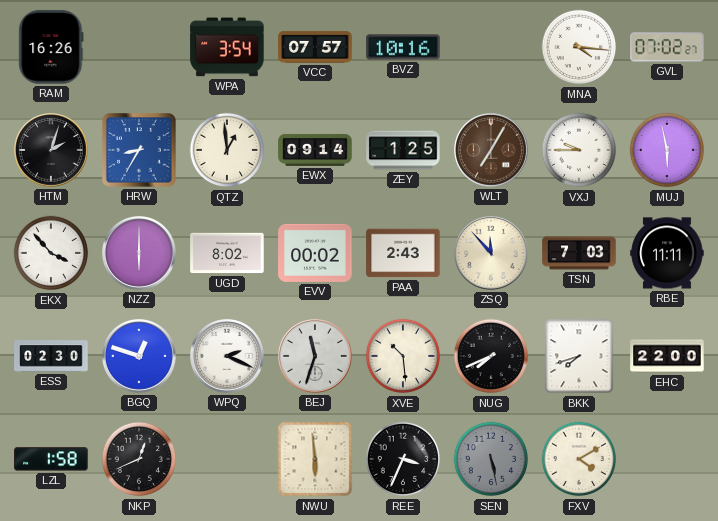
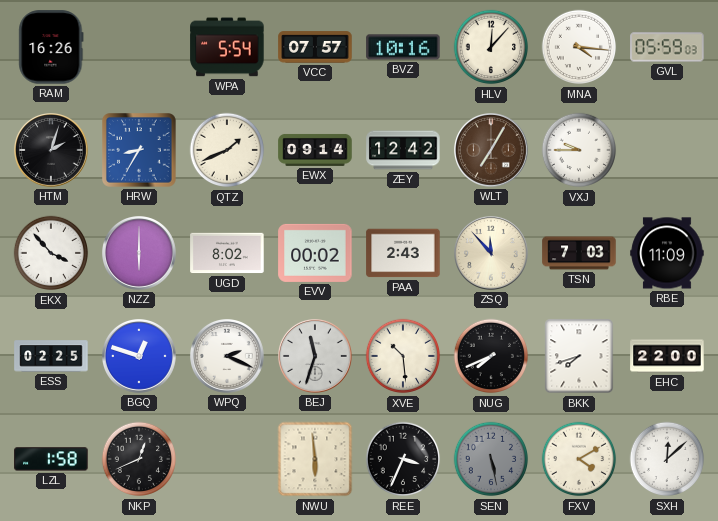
WPA: 3:54 -> 5:54 (227, 47)
HLV: none -> 12:07 (491, 47)
GVL: 07:02 -> 05:59 (667, 47)
QTZ: 12:59 -> 1:41 (227, 150)
ZEY: 1:25 -> 12:42 (403, 150)
MUJ: 5:58 -> none (667, 150)
RBE: 11:11 -> 11:09 (667, 253)
ESS: 02:30 -> 02:25 (51, 356)
SXH: none -> 12:08 (667, 459)
